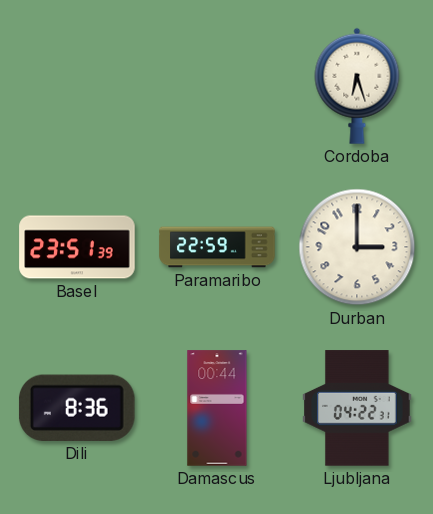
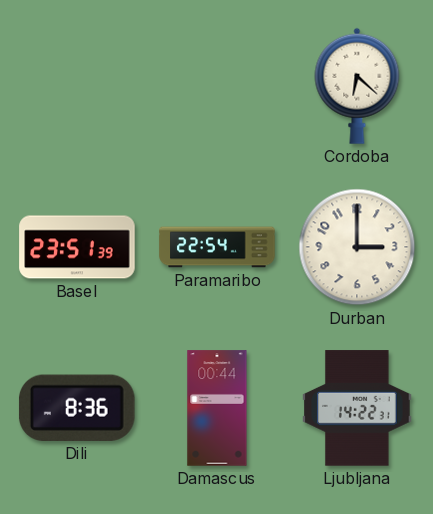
Cordoba: 6:27 -> 6:22 (357, 86)
Paramaribo: 22:59 -> 22:54 (217, 247)
Ljubljana: 04:22 -> 14:22 (357, 408)
